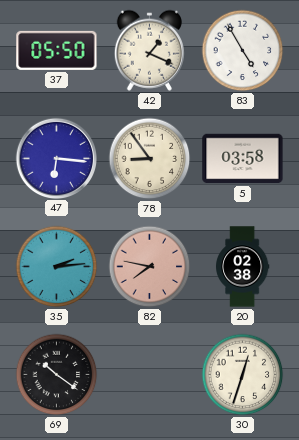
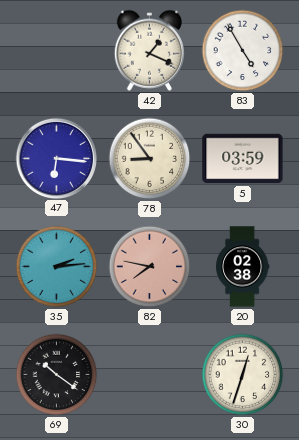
37: 05:50 -> none (57, 50)
5: 03:58 -> 03:59 (243, 159)
